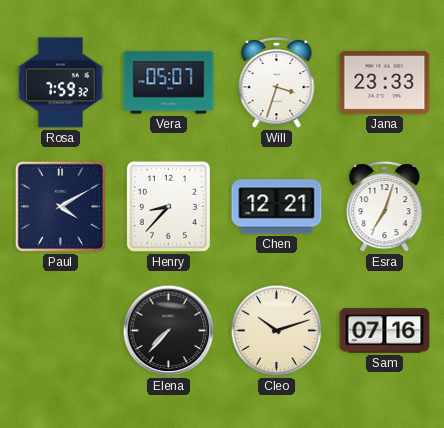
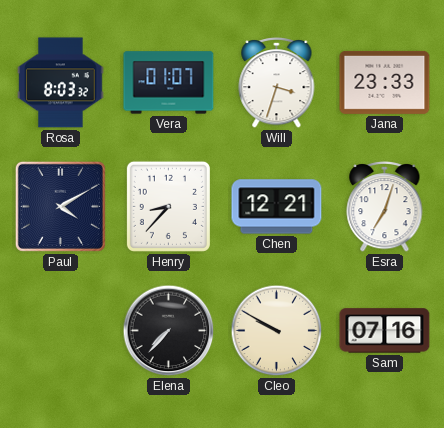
Rosa: 7:59 -> 8:03 (61, 83)
Vera: 05:07 -> 01:07 (169, 83)
Cleo: 10:12 -> 9:50 (277, 331)
